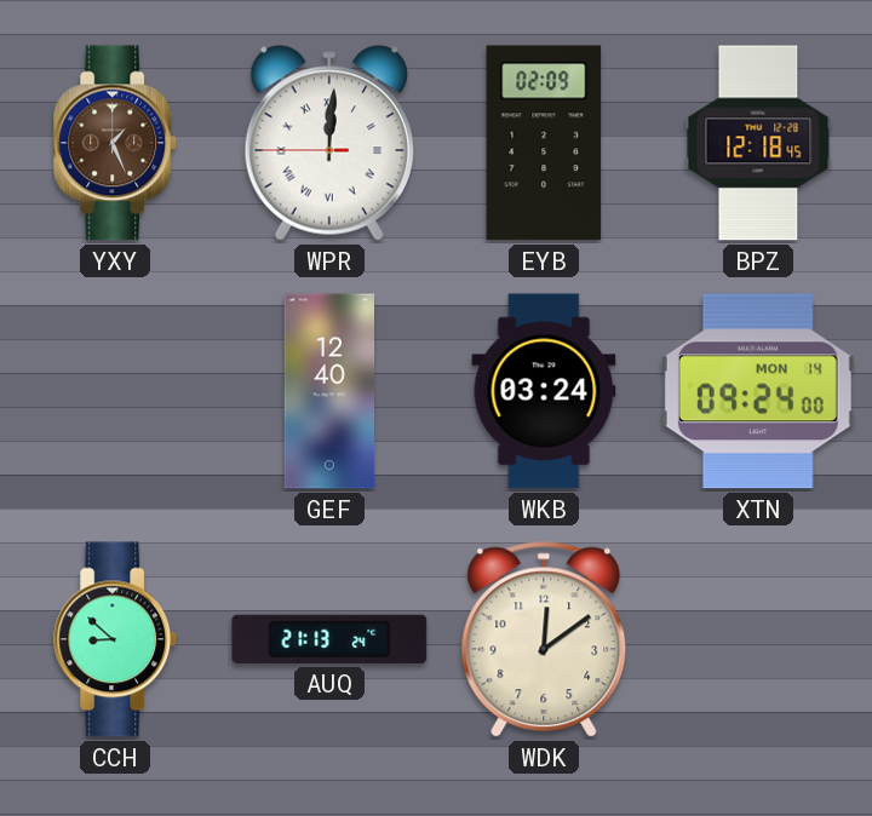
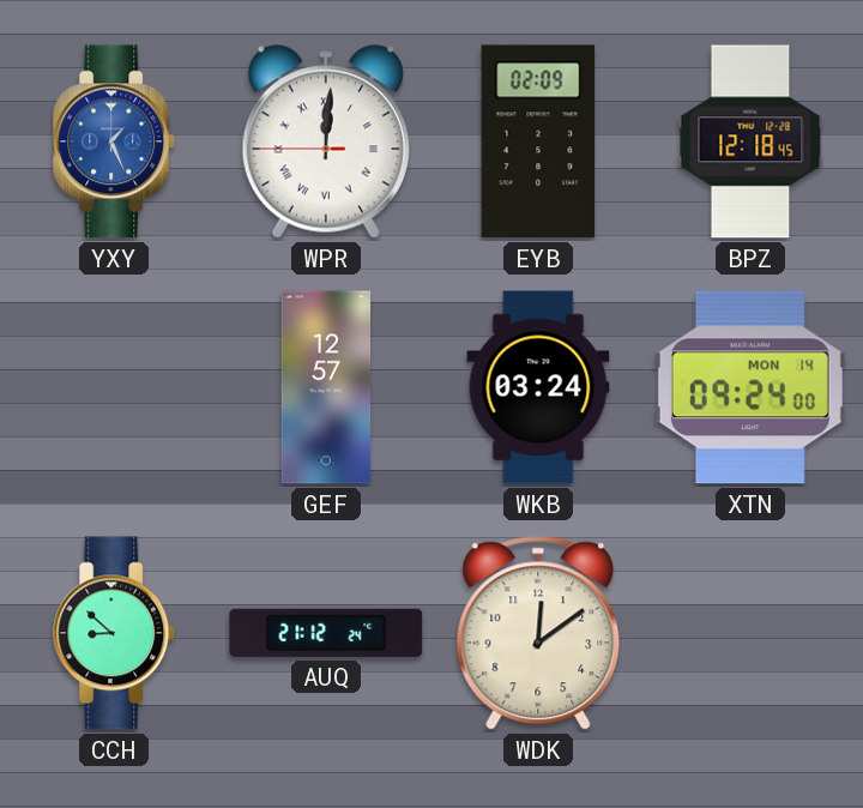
YXY dial: brown -> blue (115, 141)
GEF: 12:40 -> 12:57 (326, 387)
AUQ: 21:13 -> 21:12 (326, 633)
